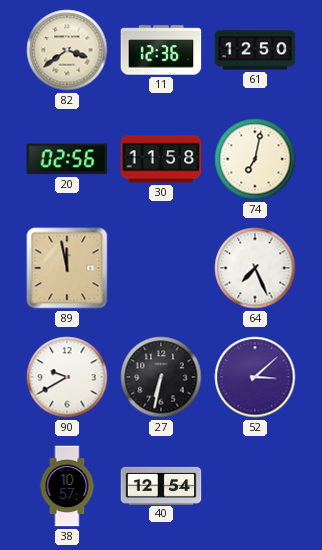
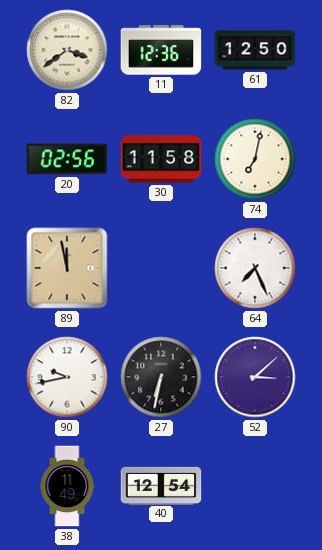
90: 9:40 -> 9:43 (67, 377)
38: 10:57 -> 11:49 (67, 486)
